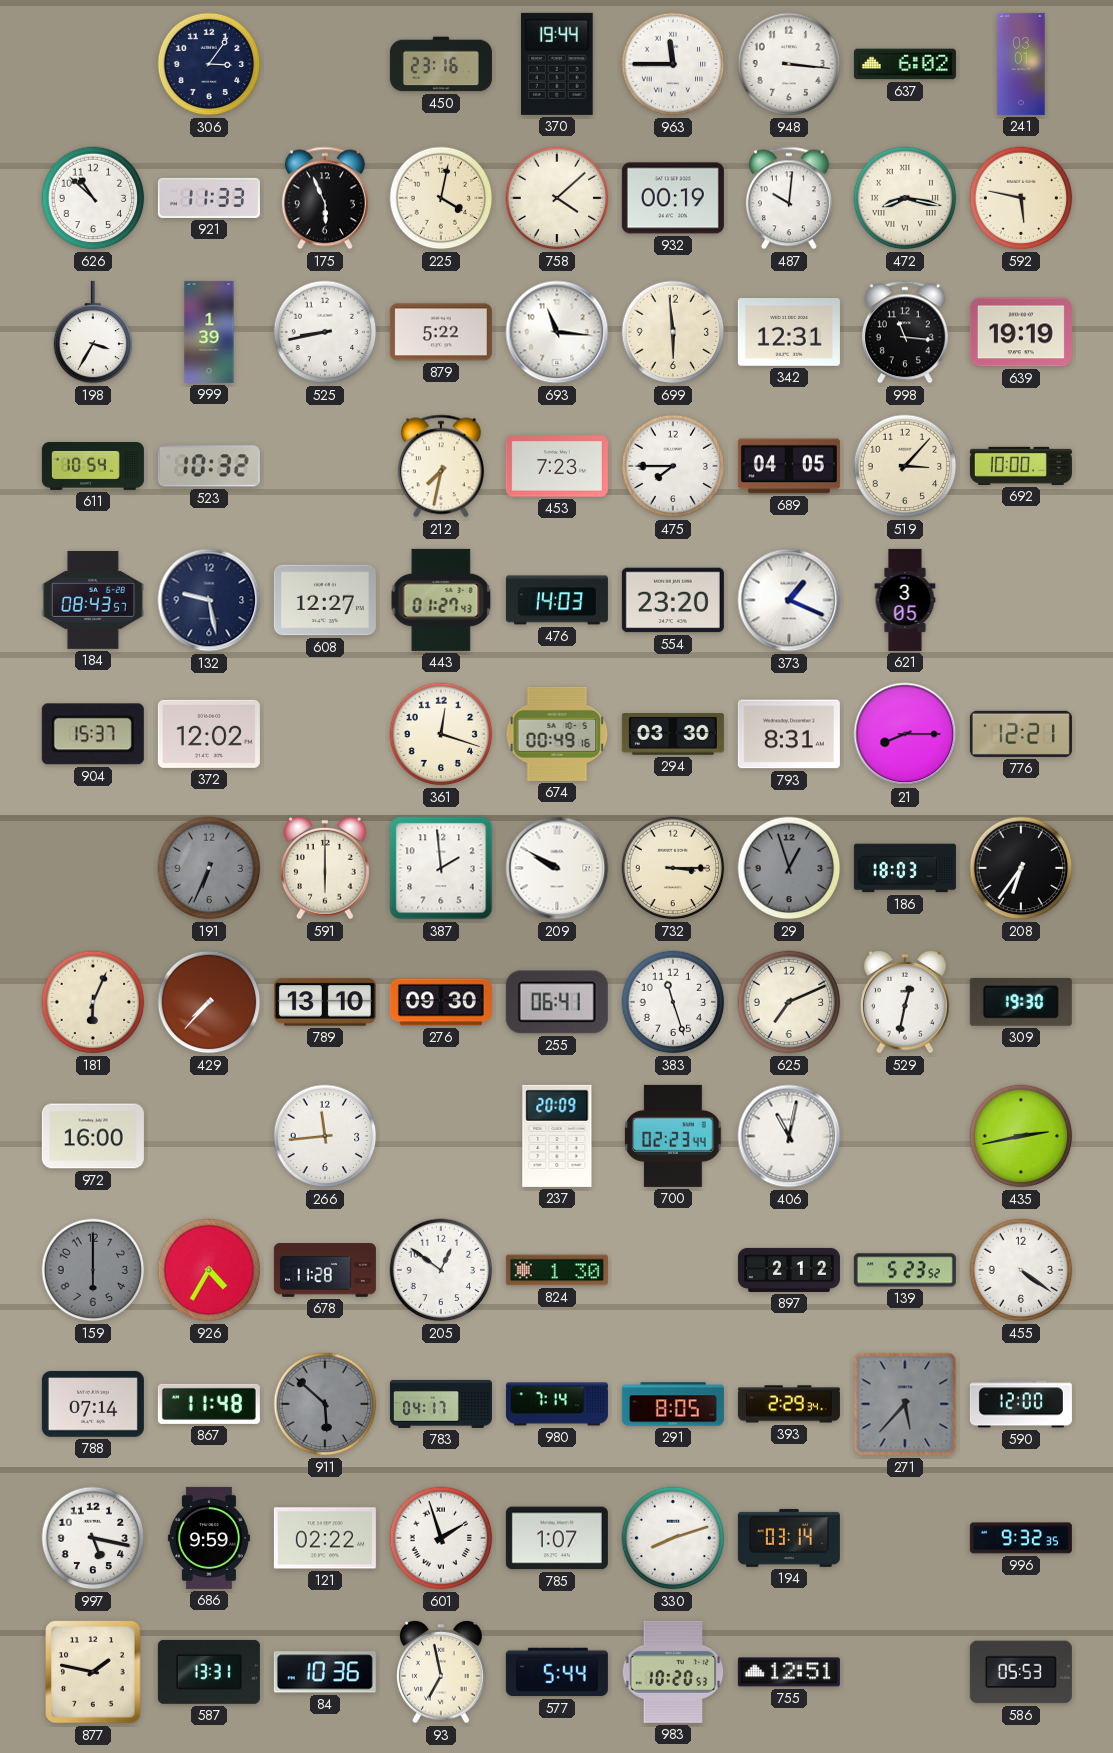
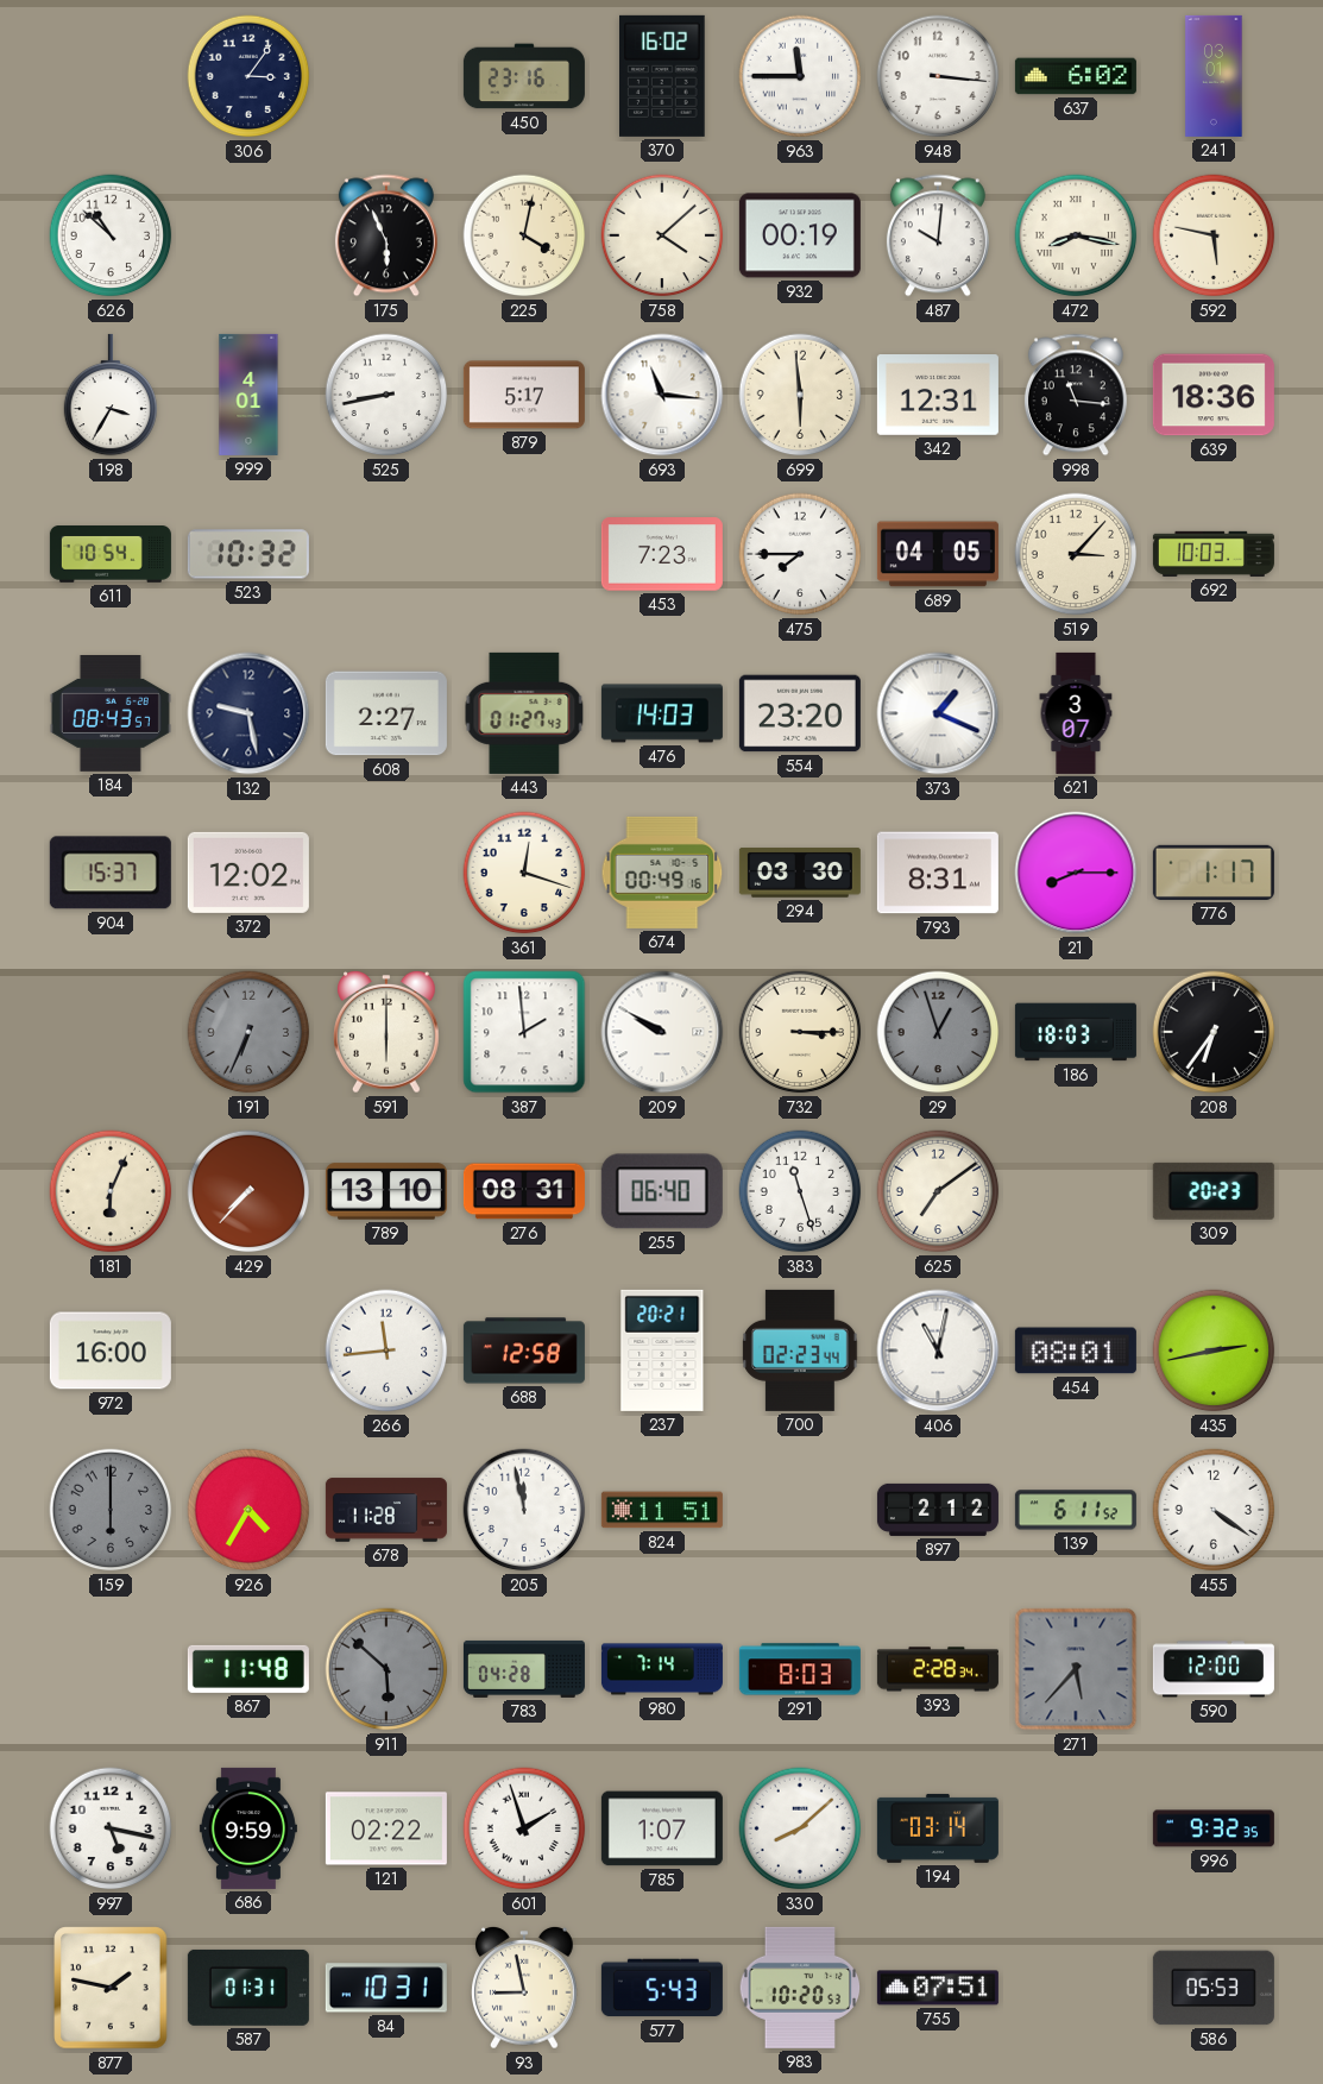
370: 19:44 -> 16:02 (663, 76)
921: 11:33 -> none (209, 198)
999: 1:39 -> 4:01 (248, 395)
879: 5:22 -> 5:17 (524, 395)
639: 19:19 -> 18:36 (1214, 395)
212: 7:32 -> none (441, 466)
692: 10:00 -> 10:03 (1214, 554)
608: 12:27 -> 2:27 (386, 713)
621: 3:05 -> 3:07 (1076, 713)
776: 12:21 -> 1:17 (1214, 873)
276: 09:30 -> 08:31 (524, 1191)
255: 06:41 -> 06:40 (662, 1191)
625: 7:11 -> 7:09 (938, 1191)
529: 12:32 -> none (905, 1002)
309: 19:30 -> 20:23 (1214, 1191)
688: none -> 12:58 (524, 1350)
237: 20:09 -> 20:21 (662, 1350)
454: none -> 08:01 (1076, 1350)
205: 12:51 -> 11:58 (524, 1510)
824: 1:30 -> 11:51 (662, 1510)
139: 5:23 -> 6:11 (1076, 1510)
788: 07:14 -> none (93, 1404)
783: 04:17 -> 04:28 (524, 1669)
291: 8:05 -> 8:03 (800, 1669)
393: 2:29 -> 2:28 (938, 1669)
330: 8:12 -> 8:08 (800, 1828)
587: 13:31 -> 01:31 (248, 1988)
84: 10:36 -> 10:31 (386, 1988)
93: 6:58 -> 8:58 (524, 1988)
577: 5:44 -> 5:43 (662, 1988)
755: 12:51 -> 07:51 (938, 1988)
